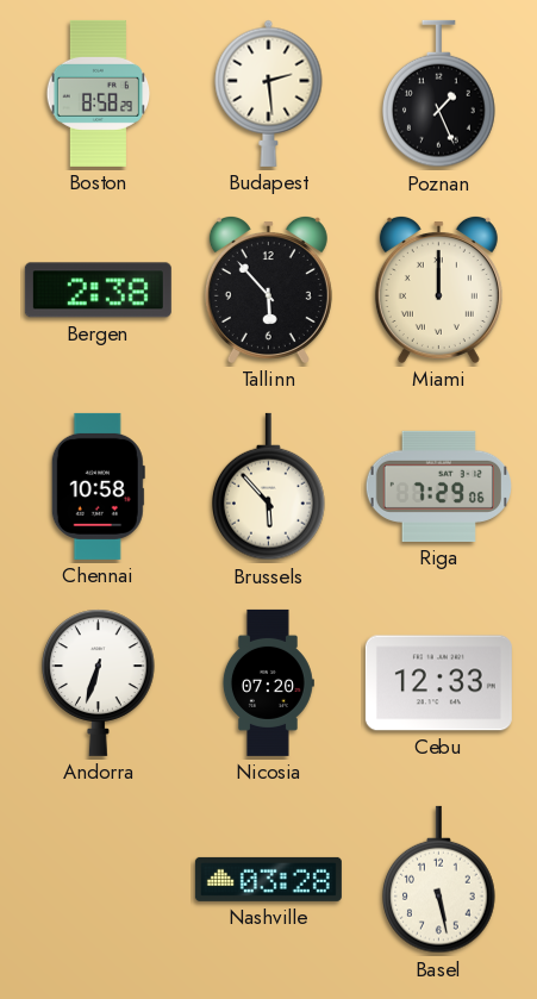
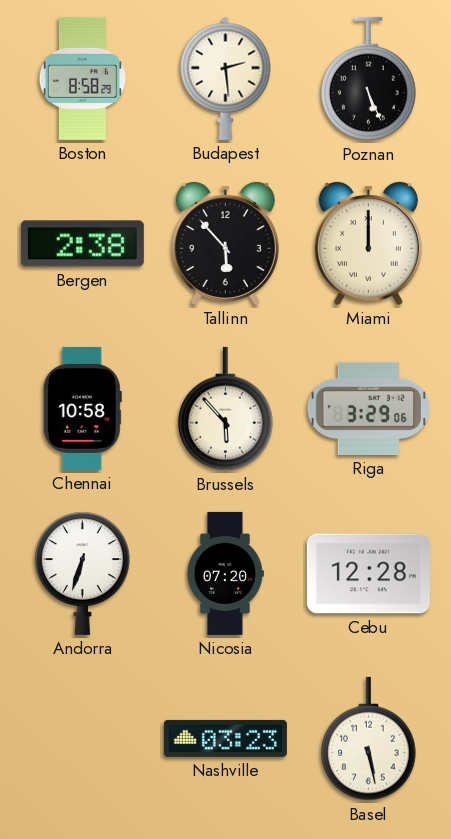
Poznan: 1:26 -> 5:26 (369, 79)
Riga: 7:29 -> 3:29 (369, 408)
Cebu: 12:33 -> 12:28 (368, 574)
Nashville: 03:28 -> 03:23 (225, 738)
